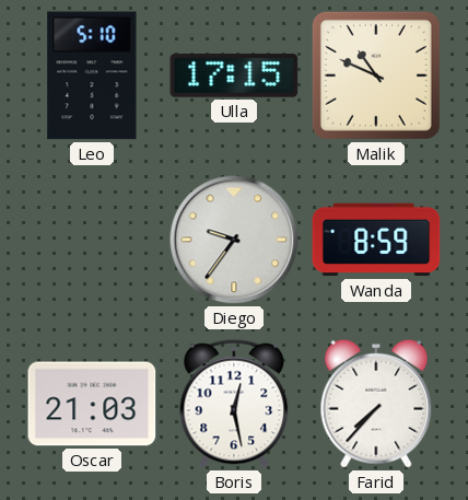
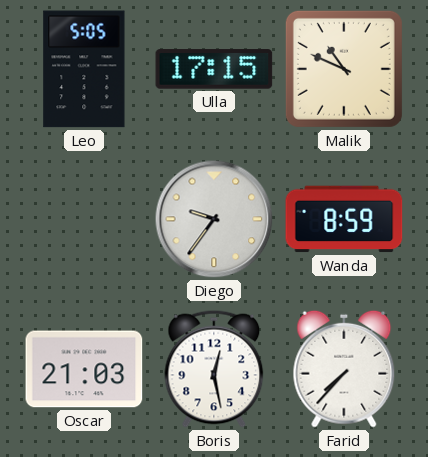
Leo: 5:10 -> 5:05 (84, 69)
